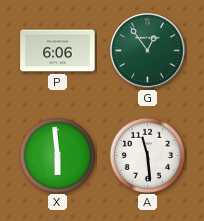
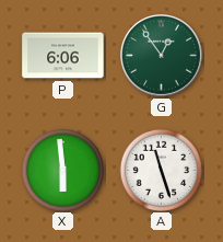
A: 11:29 -> 11:27 (161, 170)
